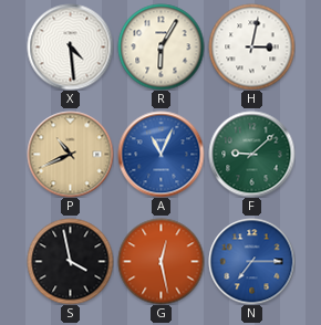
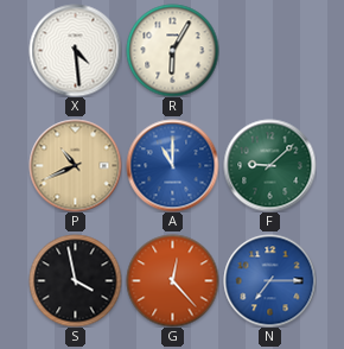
H: 3:02 -> none (251, 46)
A: 11:04 -> 11:00 (172, 165)
G: 12:28 -> 12:23 (172, 280)
